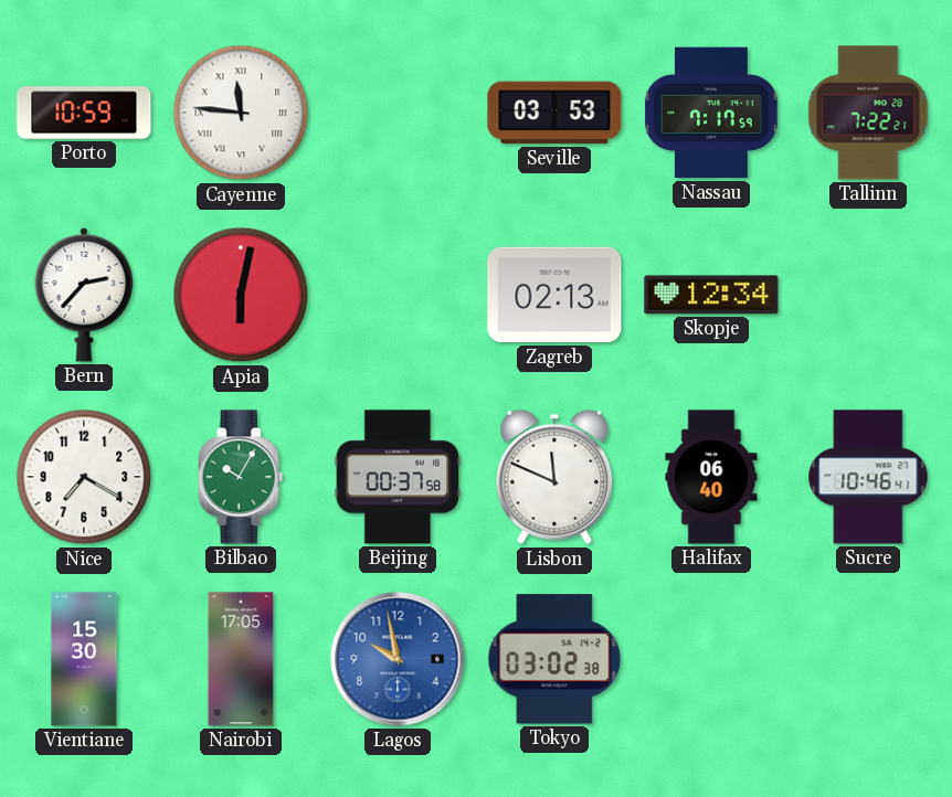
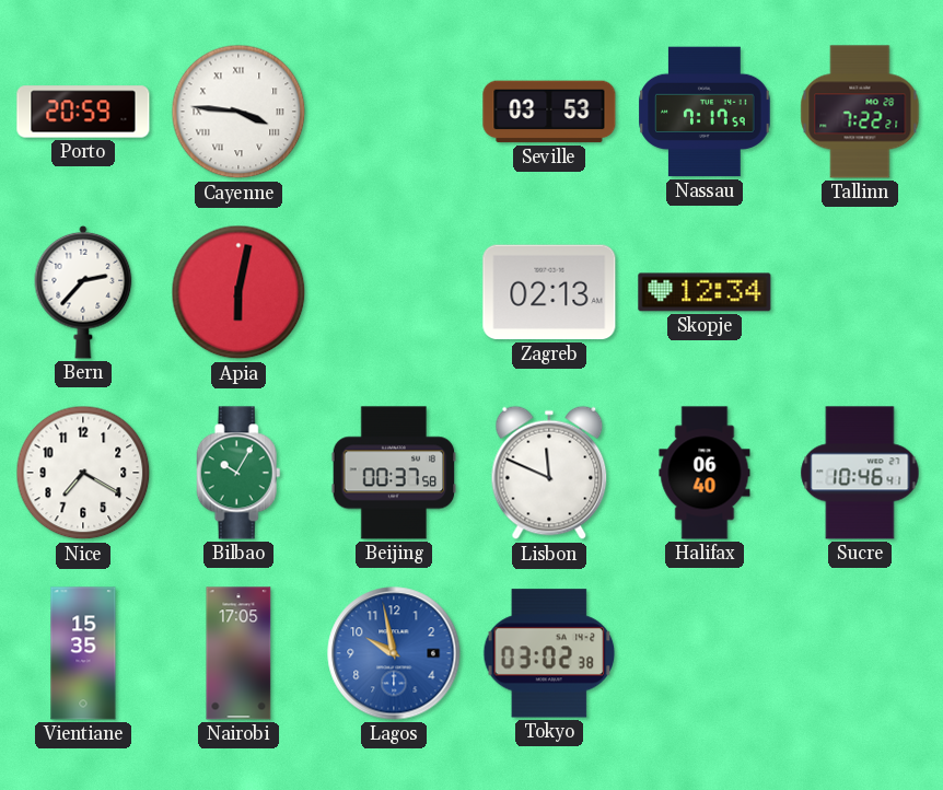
Porto: 10:59 -> 20:59 (83, 112)
Cayenne: 11:46 -> 3:46 (238, 112)
Vientiane: 15:30 -> 15:35 (83, 653)
